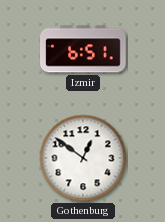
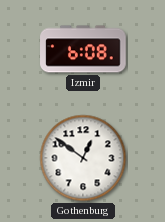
Izmir: 6:51 -> 6:08 (83, 49)
